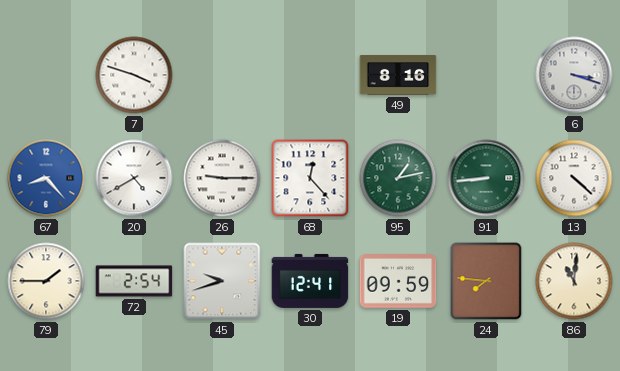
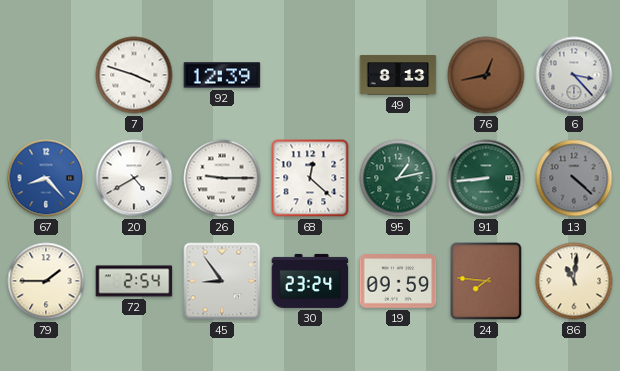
92: none -> 12:39 (222, 75)
49: 8:16 -> 8:13 (398, 75)
76: none -> 12:43 (486, 75)
6: 3:18 -> 3:23 (574, 75)
68: 12:23 -> 12:22 (310, 178)
13 dial: white -> grey (574, 178)
45: 9:42 -> 8:54 (222, 281)
30: 12:41 -> 23:24 (310, 281)
